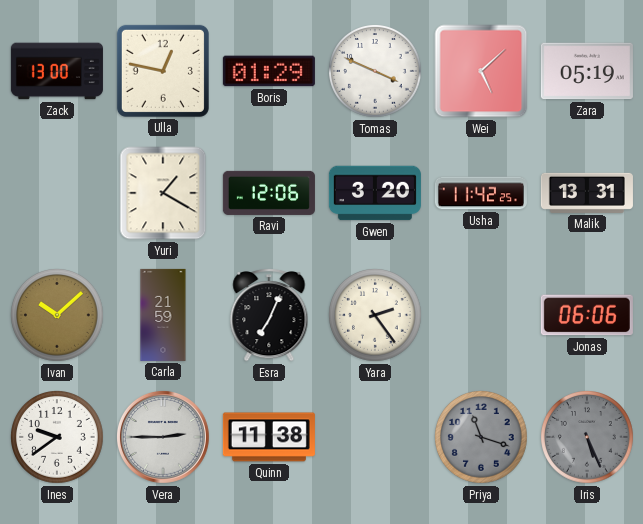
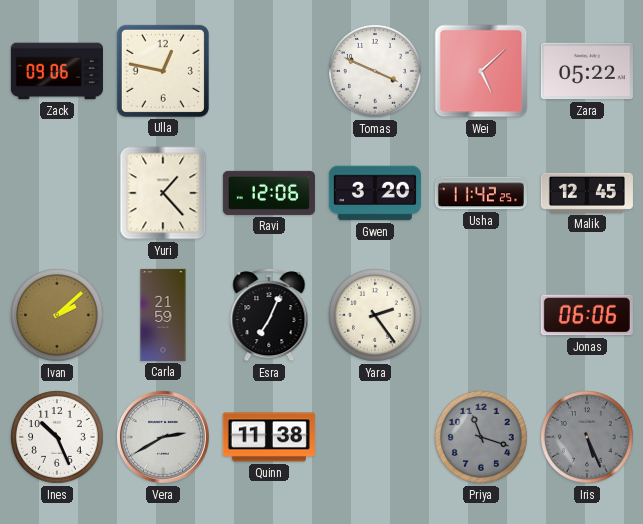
Zack: 13:00 -> 09:06 (57, 71)
Boris: 01:29 -> none (269, 71)
Zara: 05:19 -> 05:22 (587, 71)
Yuri: 1:20 -> 1:23 (163, 193)
Malik: 13:31 -> 12:45 (587, 193)
Ivan: 10:08 -> 2:08 (58, 316)
Ines: 9:39 -> 10:26 (58, 438)
Vera: 2:45 -> 2:40 (163, 437)
